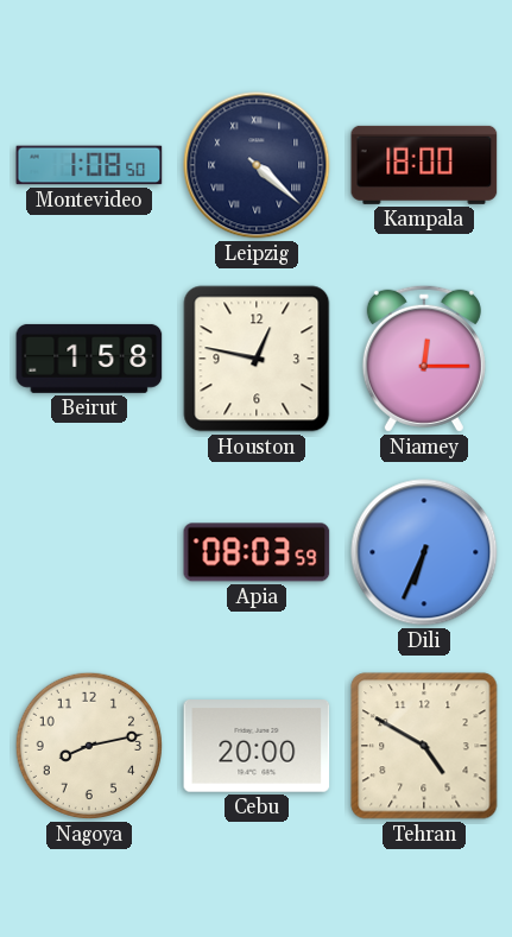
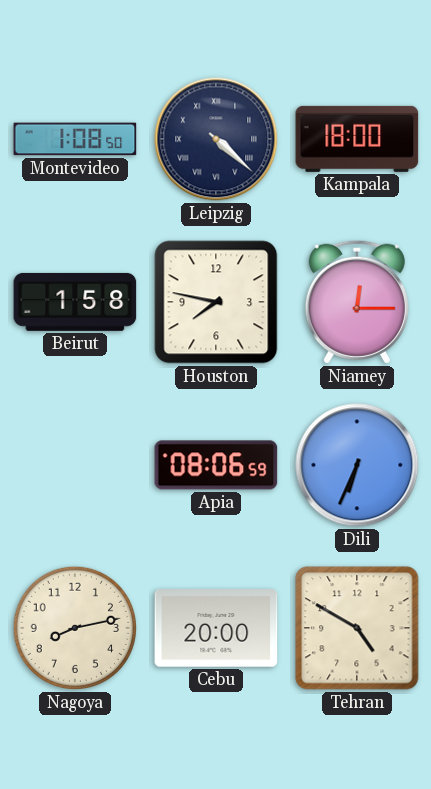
Houston: 12:47 -> 7:47 (216, 302)
Apia: 08:03 -> 08:06 (216, 465)
